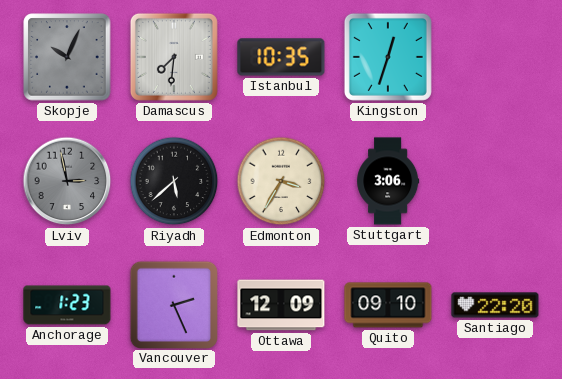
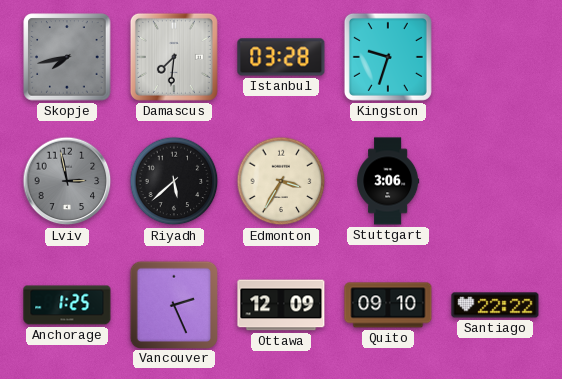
Skopje: 10:04 -> 7:43 (67, 57)
Istanbul: 10:35 -> 03:28 (281, 57)
Kingston: 12:33 -> 9:33 (388, 57)
Anchorage: 1:23 -> 1:25 (67, 305)
Santiago: 22:20 -> 22:22 (495, 305)
